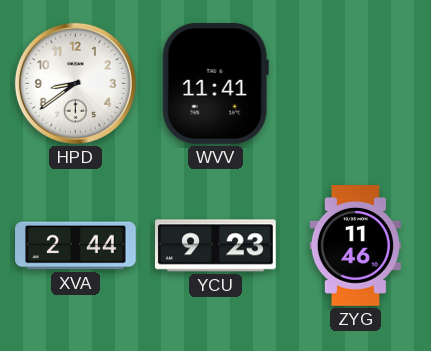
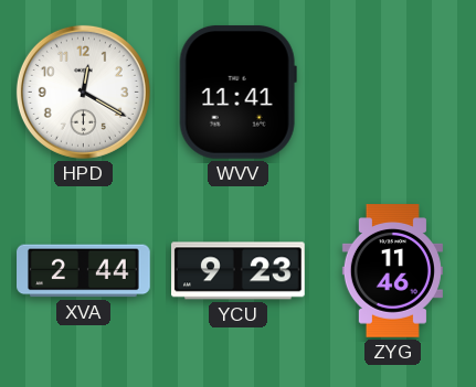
HPD: 8:39 -> 12:20 (83, 92)
